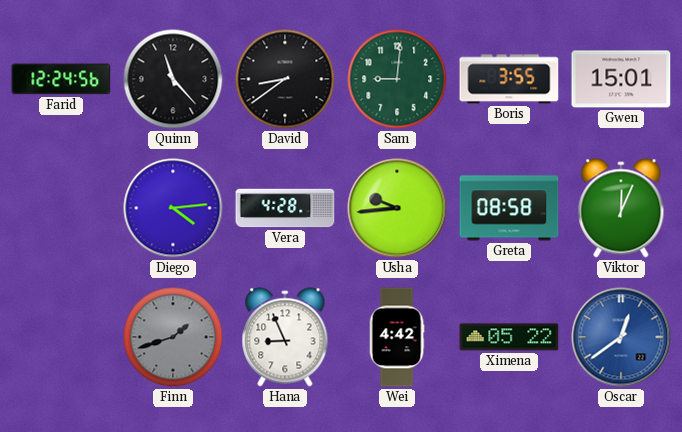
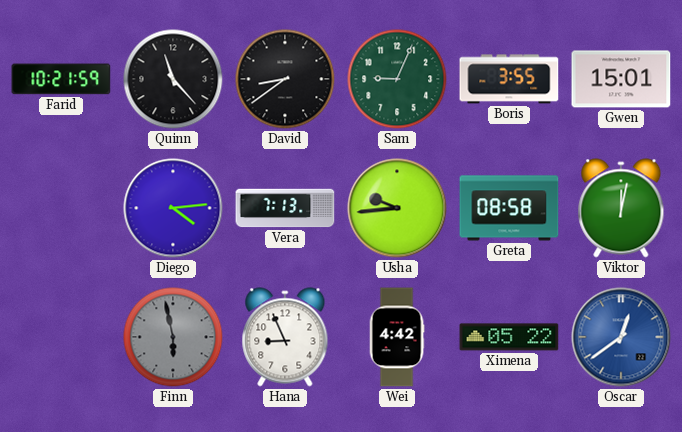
Farid: 12:24 -> 10:21 (61, 79)
Sam: 9:01 -> 9:04 (397, 79)
Vera: 4:28 -> 7:13 (285, 208)
Viktor: 12:04 -> 12:02 (621, 208)
Finn: 1:42 -> 5:58 (173, 337)
